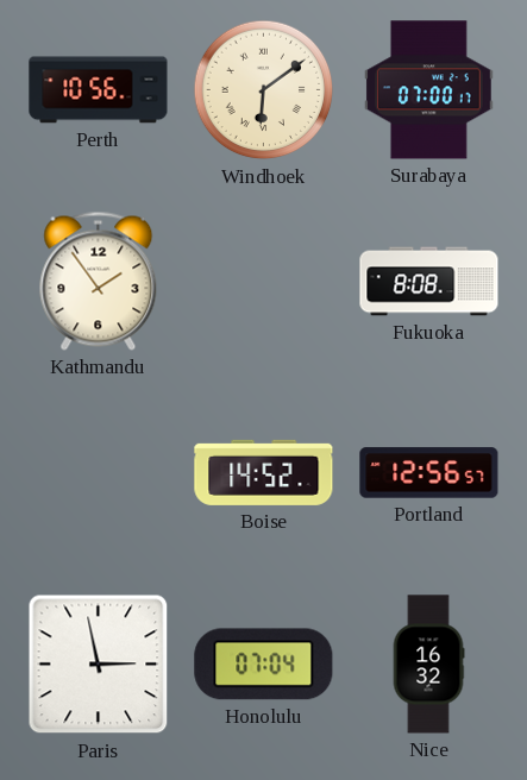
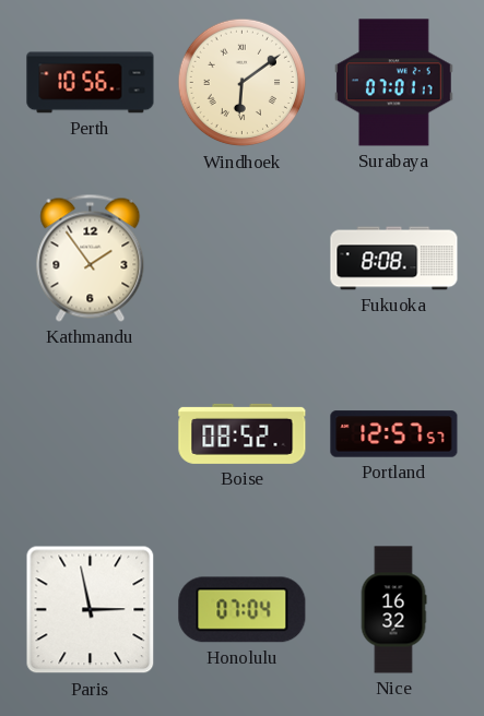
Surabaya: 07:00 -> 07:01 (394, 83)
Boise: 14:52 -> 08:52 (243, 433)
Portland: 12:56 -> 12:57 (394, 434)
